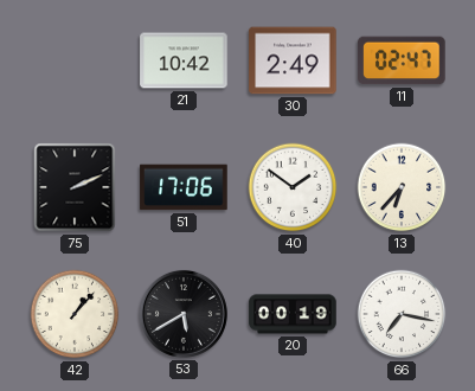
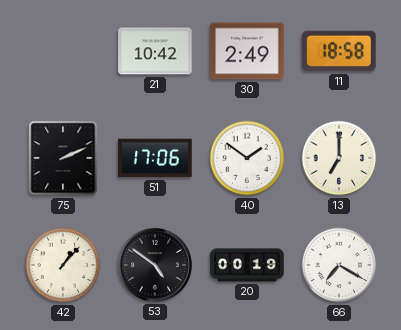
11: 02:47 -> 18:58 (339, 51)
13: 6:37 -> 7:00 (339, 158)
53: 5:40 -> 4:51 (155, 265)
66: 7:17 -> 7:20 (339, 265)
